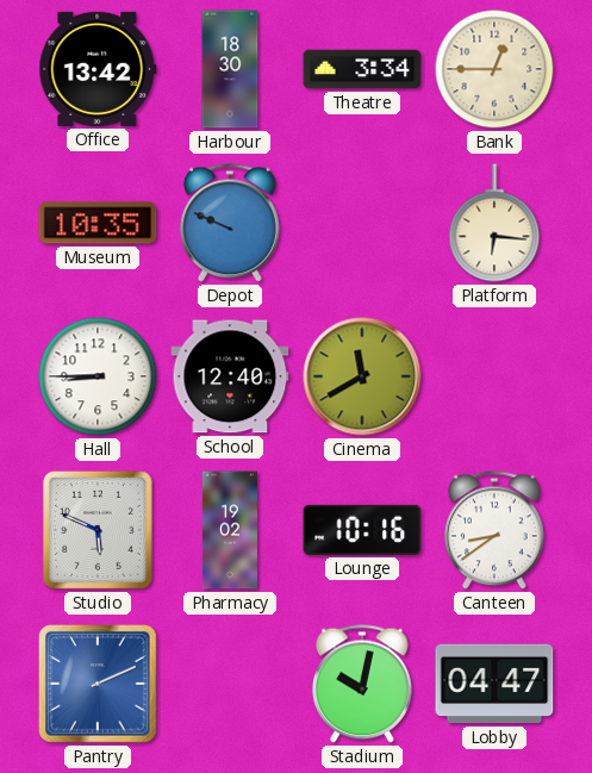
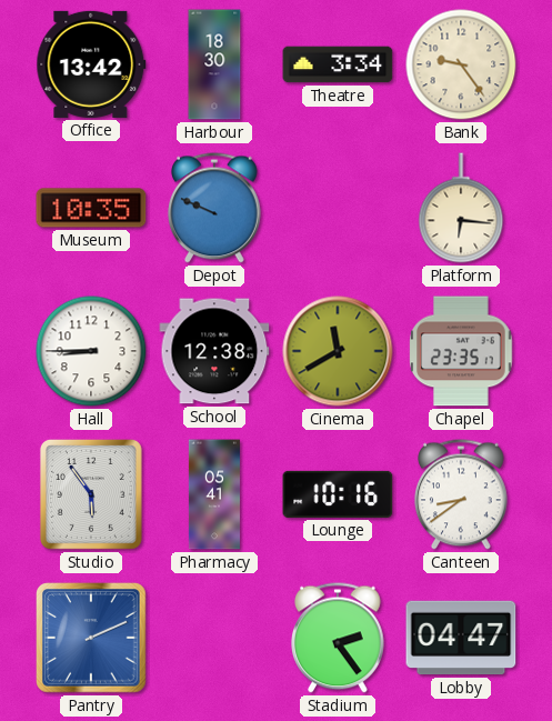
Bank: 12:45 -> 9:24 (461, 64)
School: 12:40 -> 12:38 (214, 351)
Chapel: none -> 23:35 (461, 351)
Studio: 5:49 -> 5:54 (91, 494)
Pharmacy: 19:02 -> 05:41 (214, 494)
Stadium: 10:02 -> 2:24 (339, 638)
